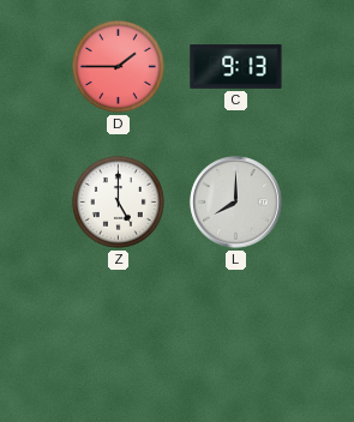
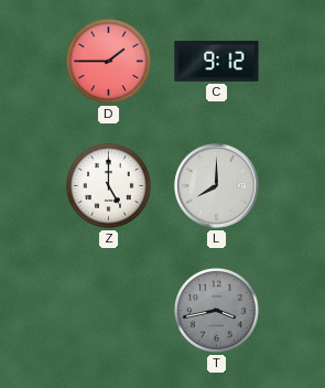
C: 9:13 -> 9:12 (217, 62)
T: none -> 3:43 (216, 310)
